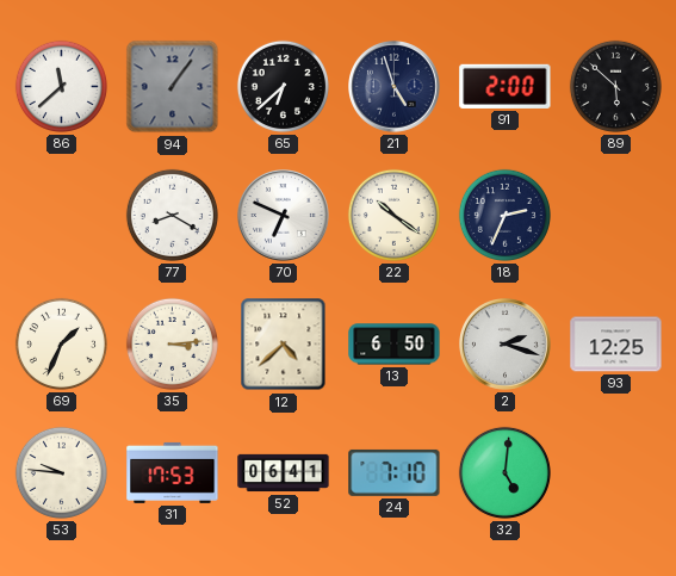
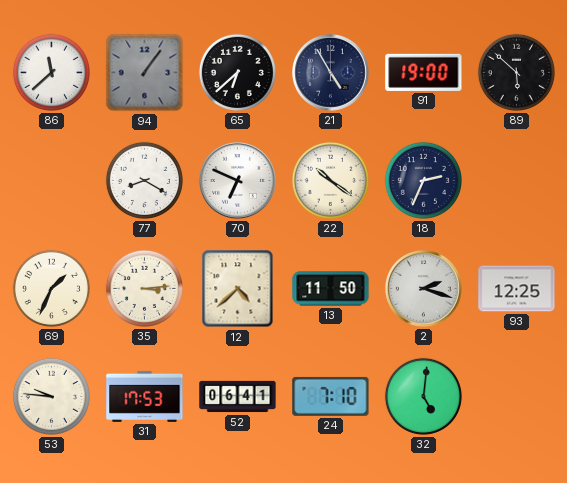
21: 4:57 -> 4:55 (331, 73)
91: 2:00 -> 19:00 (424, 72)
13: 6:50 -> 11:50 (331, 289)
